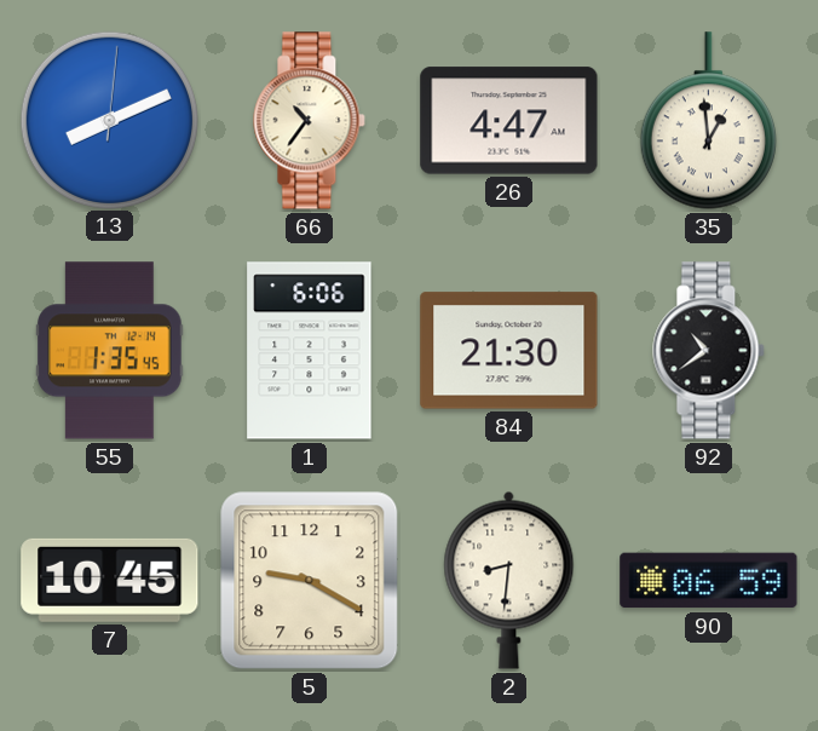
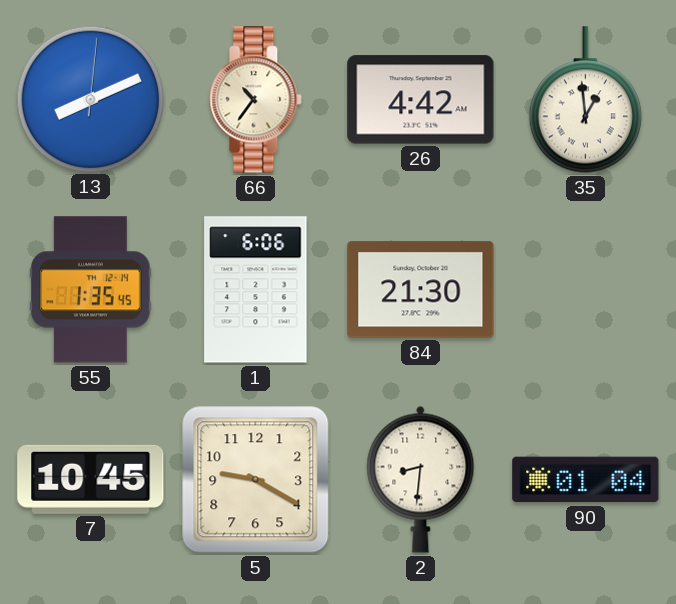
26: 4:47 -> 4:42 (421, 100)
92: 10:39 -> none (709, 351)
90: 06:59 -> 01:04 (586, 480)
